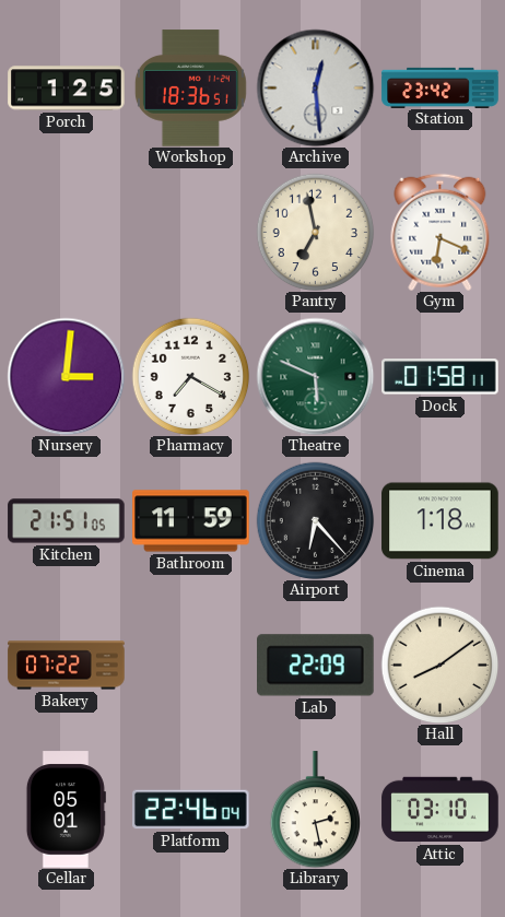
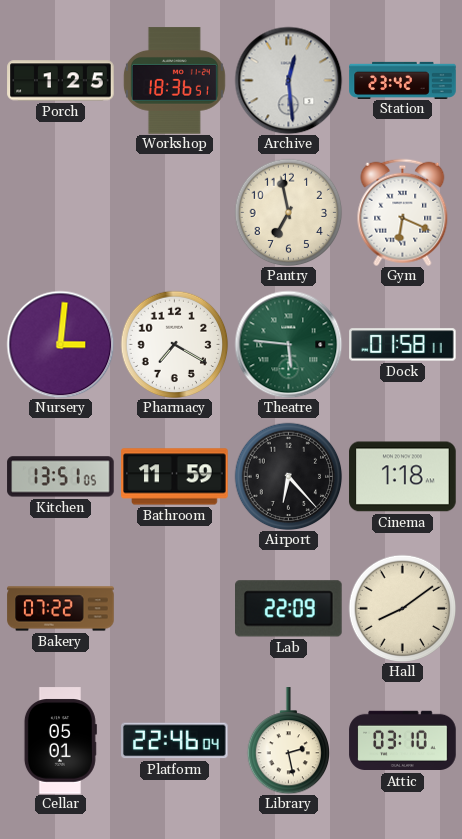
Theatre: 5:49 -> 5:46 (288, 344)
Kitchen: 21:51 -> 13:51 (61, 477)
